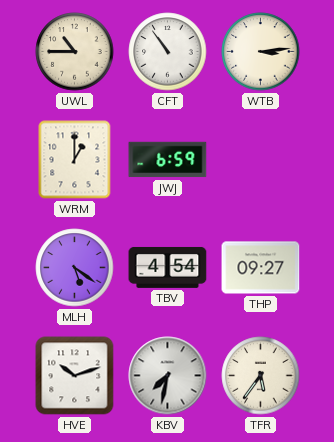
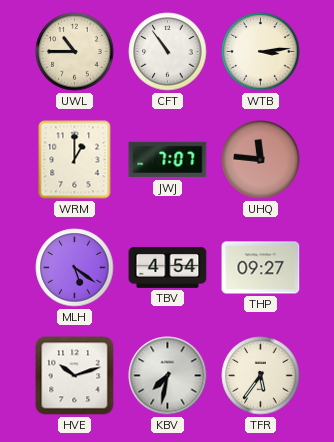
JWJ: 6:59 -> 7:07 (168, 160)
UHQ: none -> 11:46 (261, 160)
